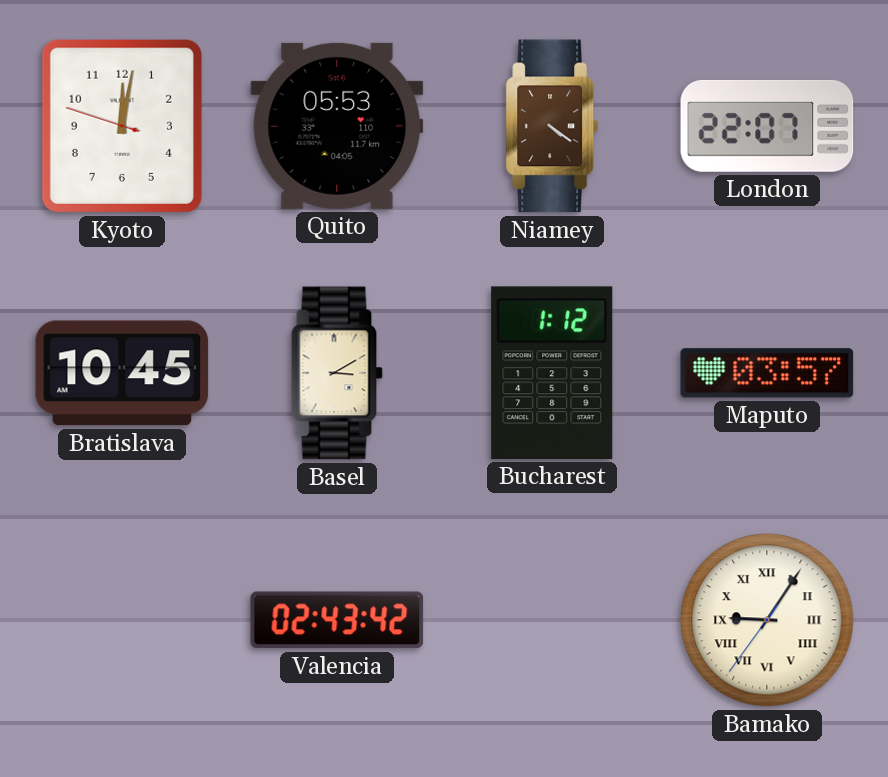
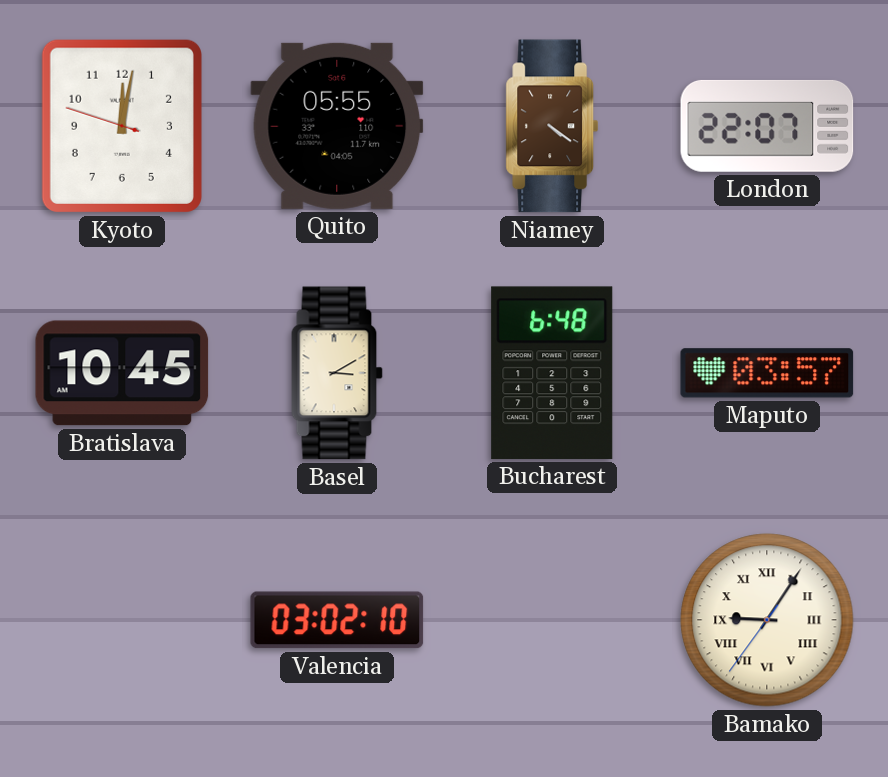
Quito: 05:53 -> 05:55 (337, 126)
Bucharest: 1:12 -> 6:48 (552, 373)
Valencia: 02:43 -> 03:02 (337, 620)
